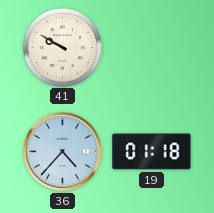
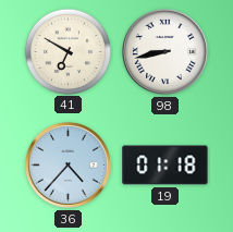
41: 9:50 -> 6:50 (68, 51)
98: none -> 8:43 (164, 51)
